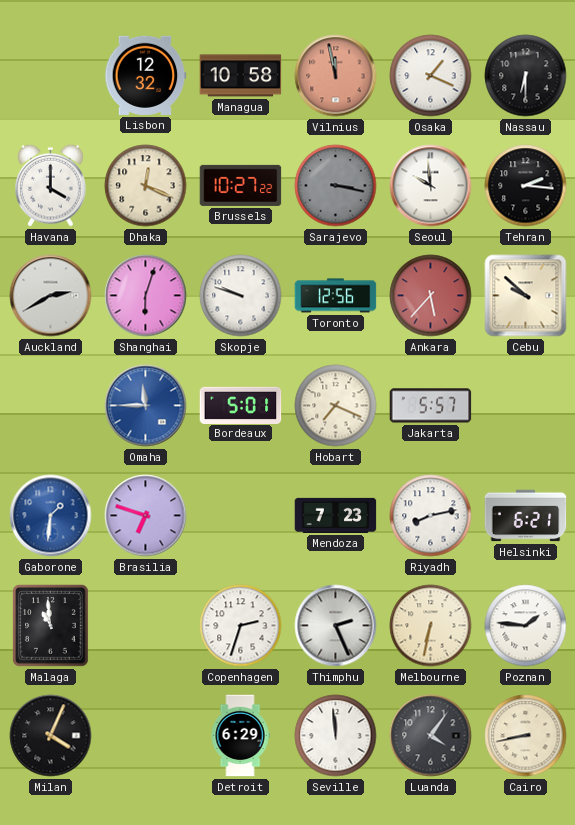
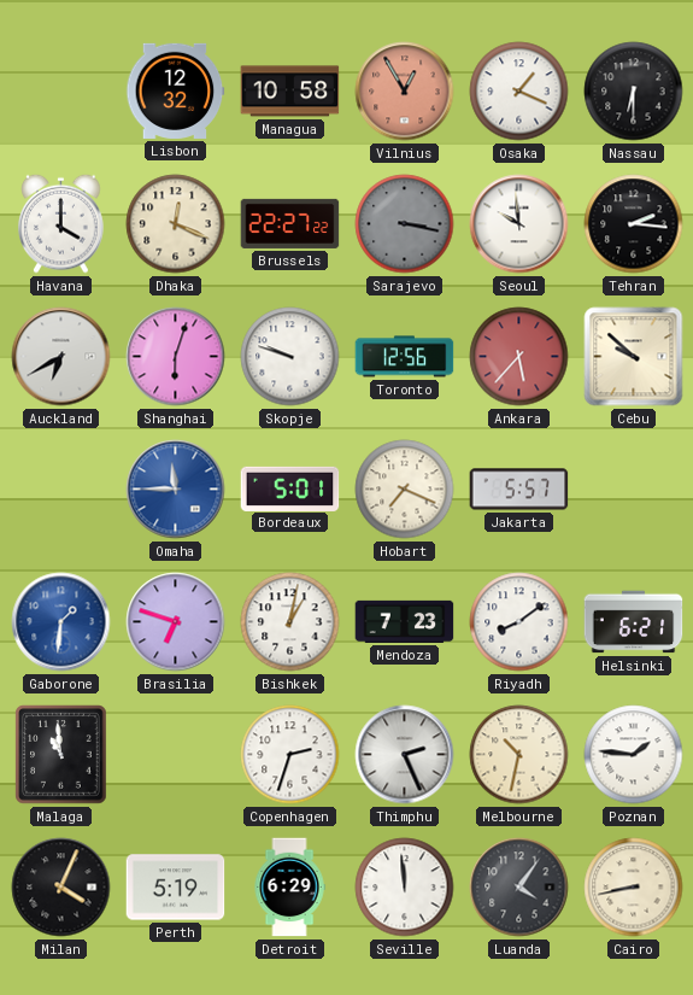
Vilnius: 11:58 -> 12:55 (405, 92)
Brussels: 10:27 -> 22:27 (290, 223)
Auckland: 2:40 -> 6:40 (61, 357)
Bishkek: none -> 1:02 (290, 622)
Riyadh: 8:13 -> 8:09 (519, 622)
Melbourne: 6:32 -> 10:32 (519, 755)
Perth: none -> 5:19 (176, 888)
